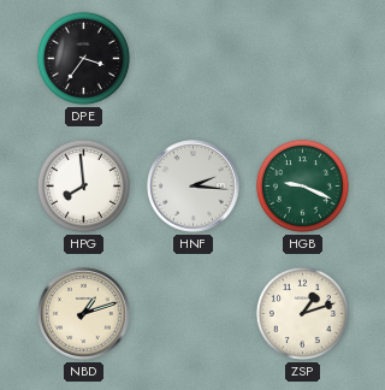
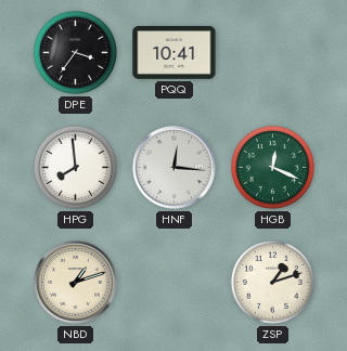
PQQ: none -> 10:41 (175, 53)
HNF: 2:16 -> 12:16 (175, 168)
HGB: 9:19 -> 12:19 (272, 167)
